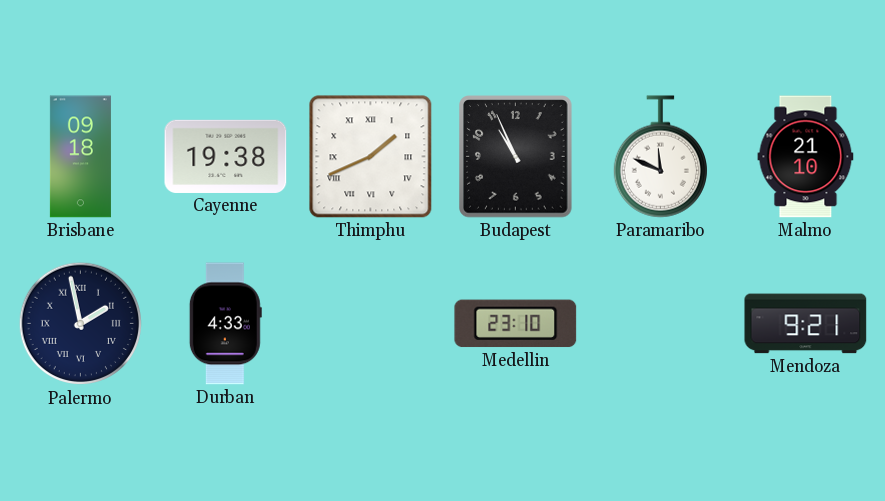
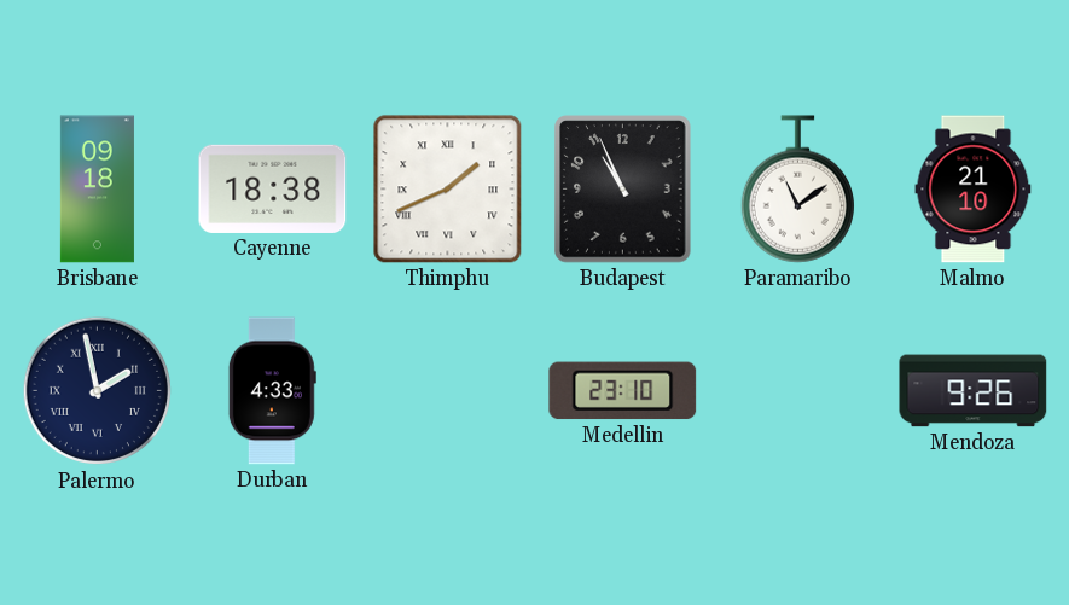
Cayenne: 19:38 -> 18:38 (273, 188)
Paramaribo: 11:49 -> 11:09 (797, 190)
Mendoza: 9:21 -> 9:26 (974, 391)
